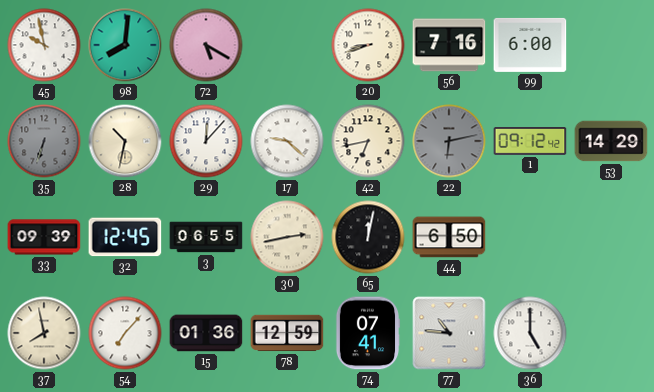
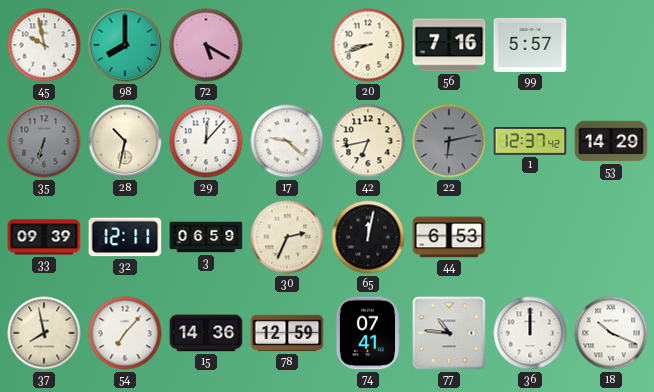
98: 8:01 -> 8:00 (125, 45)
99: 6:00 -> 5:57 (530, 45)
1: 09:12 -> 12:37 (530, 142)
32: 12:45 -> 12:11 (125, 237)
3: 06:55 -> 06:59 (206, 237)
30: 2:43 -> 2:34 (287, 237)
44: 6:50 -> 6:53 (449, 237)
15: 01:36 -> 14:36 (206, 333)
36: 5:00 -> 12:00 (530, 333)
18: none -> 10:19 (611, 333)
